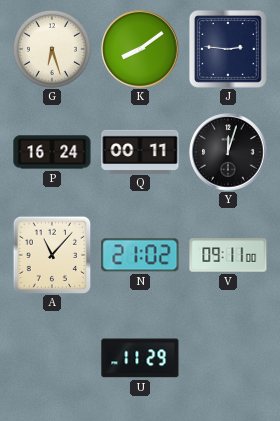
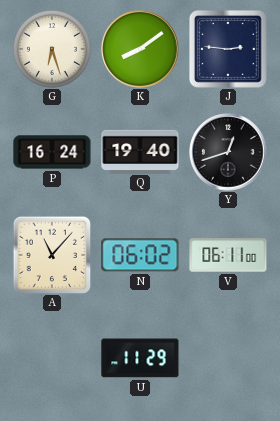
Q: 00:11 -> 19:40 (140, 151)
Y: 12:03 -> 12:42 (228, 152)
N: 21:02 -> 06:02 (140, 255)
V: 09:11 -> 06:11 (228, 255)
